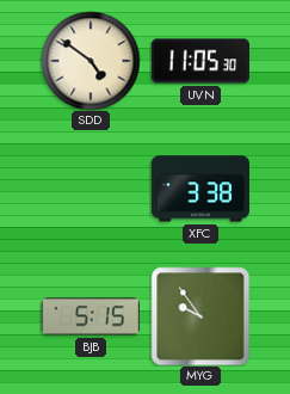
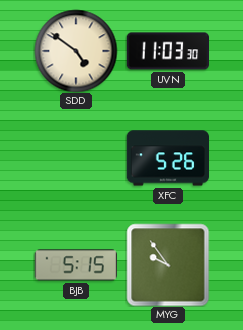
UVN: 11:05 -> 11:03 (167, 51)
XFC: 3:38 -> 5:26 (167, 158)
